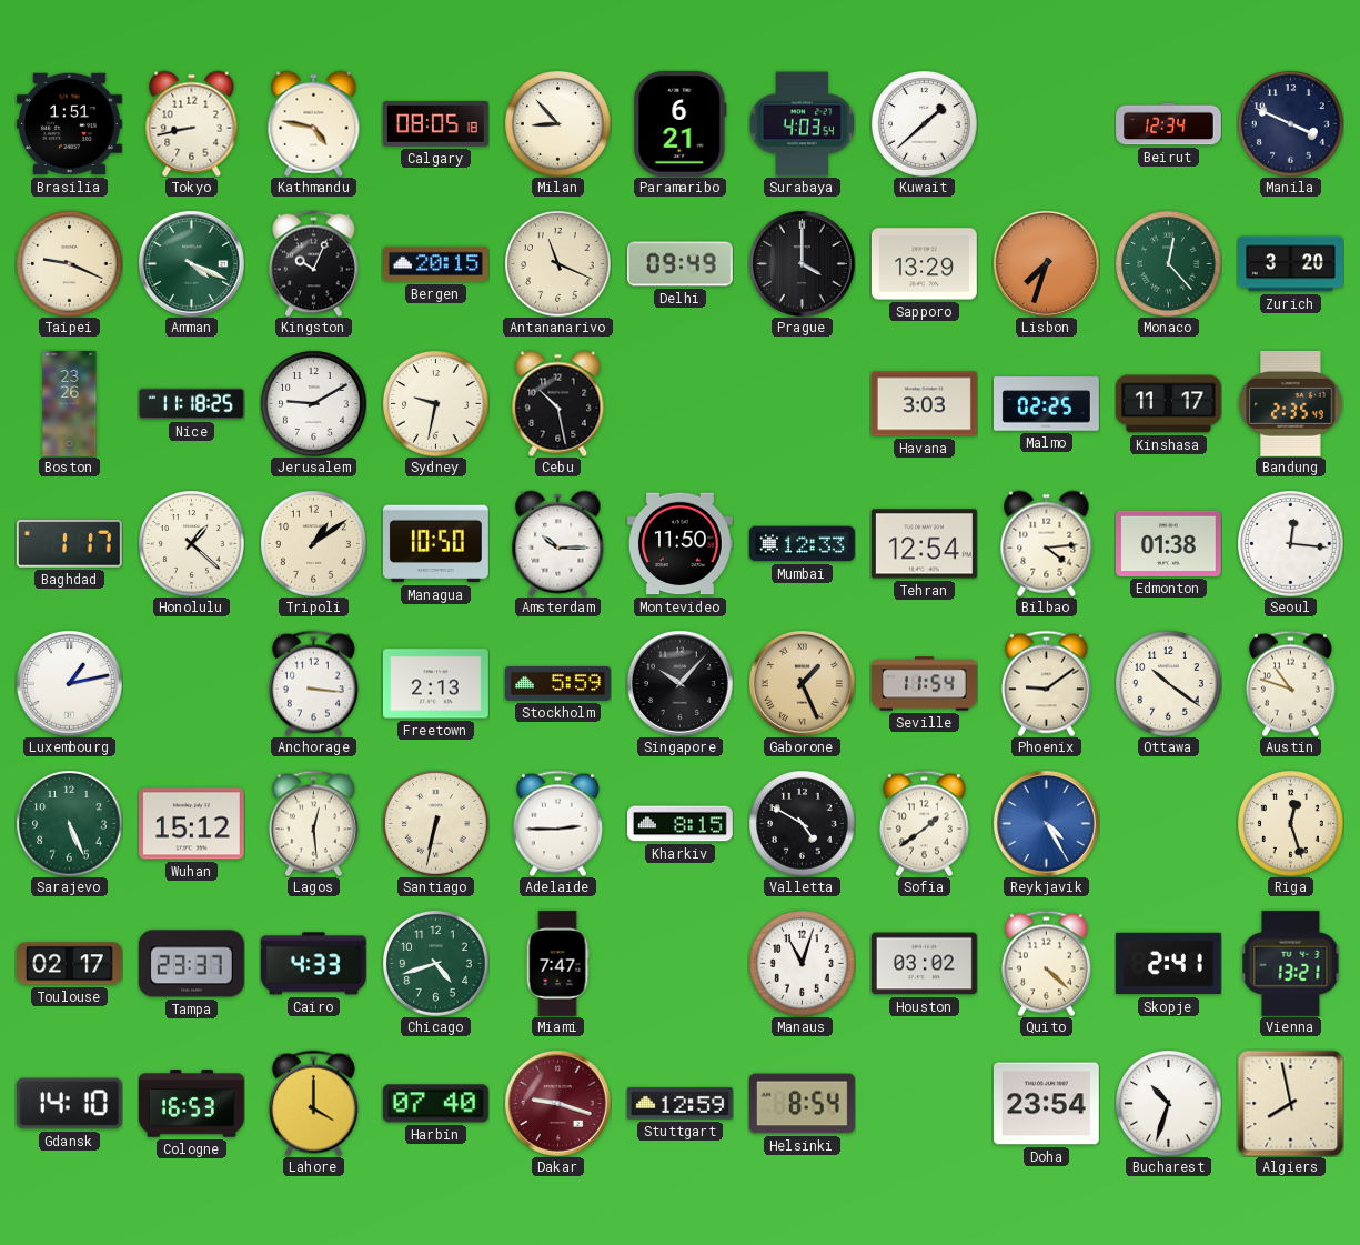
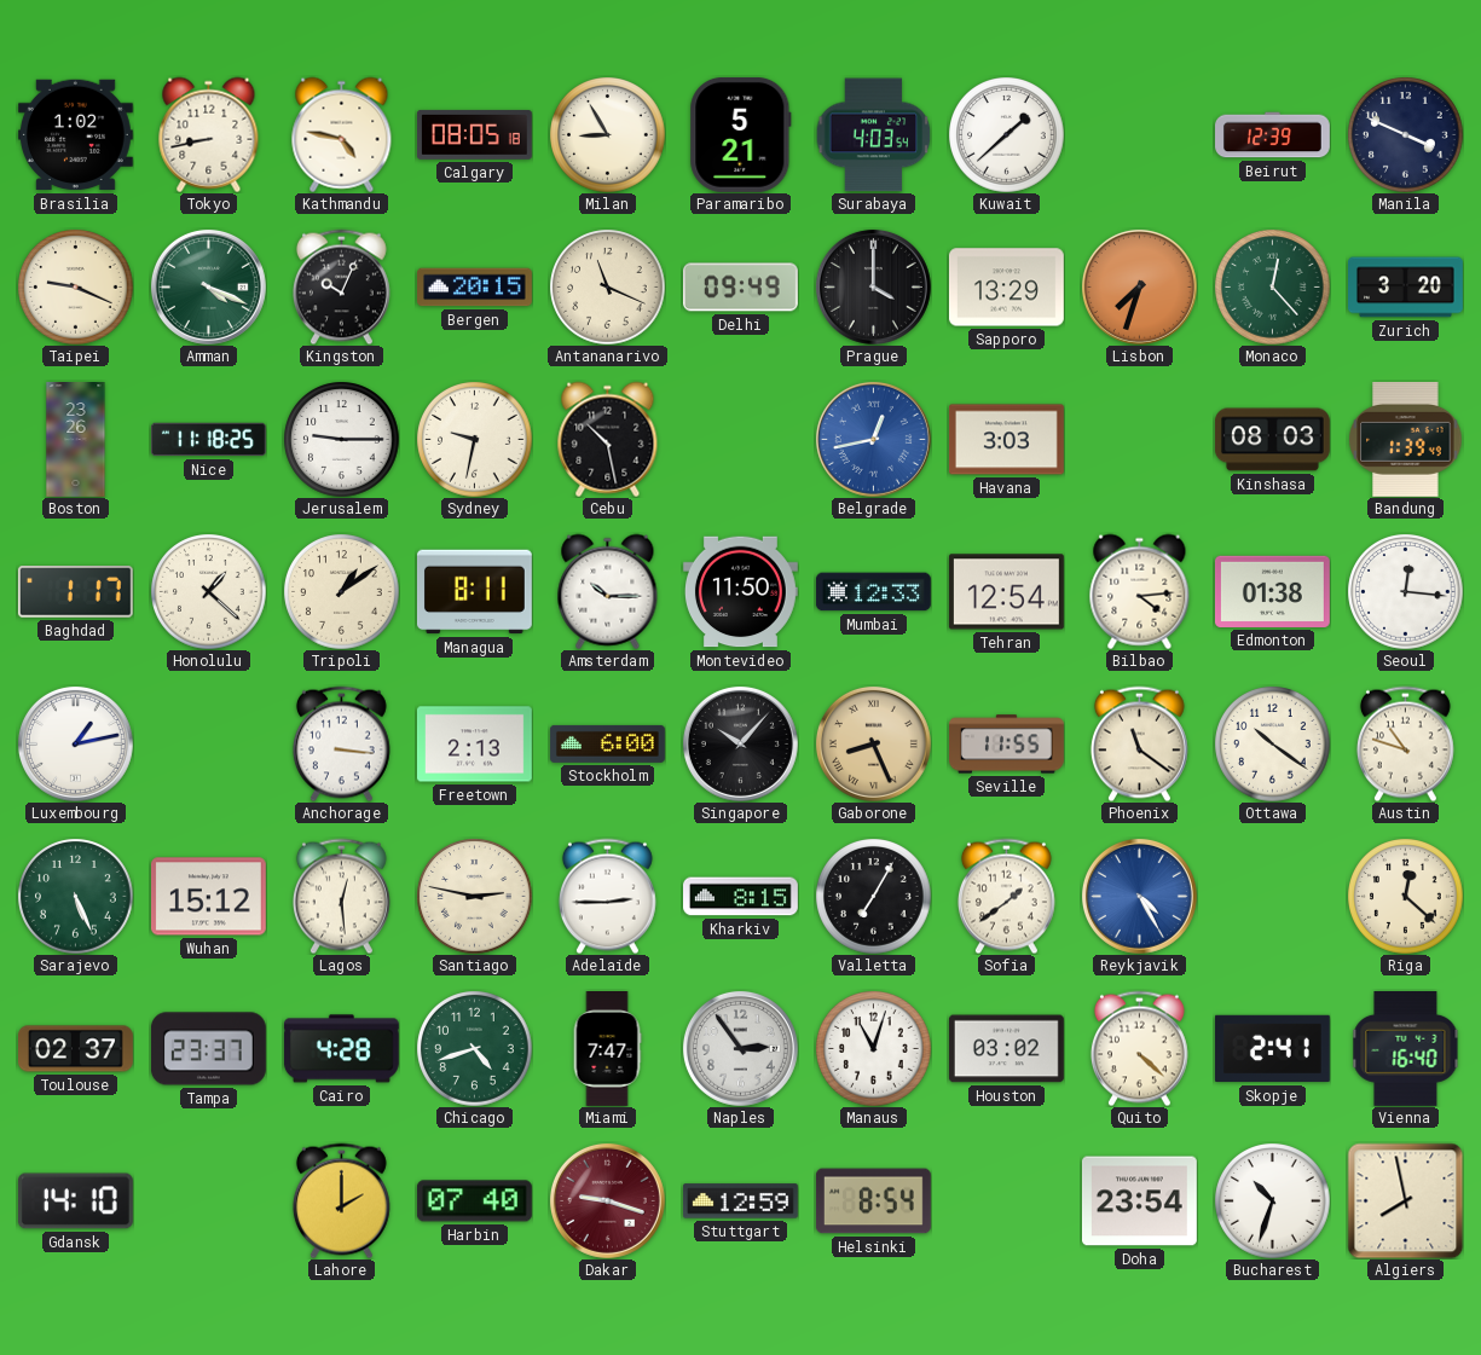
Brasilia: 1:51 -> 1:02 (75, 135)
Milan: 8:53 -> 8:55 (607, 134)
Paramaribo: 6:21 -> 5:21 (741, 134)
Beirut: 12:34 -> 12:39 (1273, 135)
Jerusalem: 9:10 -> 9:15 (341, 439)
Belgrade: none -> 12:43 (873, 439)
Malmo: 02:25 -> none (1047, 404)
Kinshasa: 11:17 -> 08:03 (1272, 440)
Bandung: 2:35 -> 1:39 (1406, 439)
Managua: 10:50 -> 8:11 (474, 592)
Stockholm: 5:59 -> 6:00 (608, 743)
Gaborone: 1:26 -> 8:26 (873, 743)
Seville: 11:54 -> 11:55 (1007, 745)
Phoenix: 9:09 -> 11:21 (1139, 743)
Santiago: 6:32 -> 2:47 (474, 896)
Valletta: 4:50 -> 7:05 (873, 896)
Riga: 12:27 -> 12:22 (1405, 896)
Toulouse: 02:17 -> 02:37 (76, 1049)
Cairo: 4:33 -> 4:28 (341, 1049)
Naples: none -> 2:54 (740, 1048)
Vienna: 13:21 -> 16:40 (1406, 1048)
Cologne: 16:53 -> none (191, 1104)
Lahore: 4:00 -> 2:00 (341, 1200)
